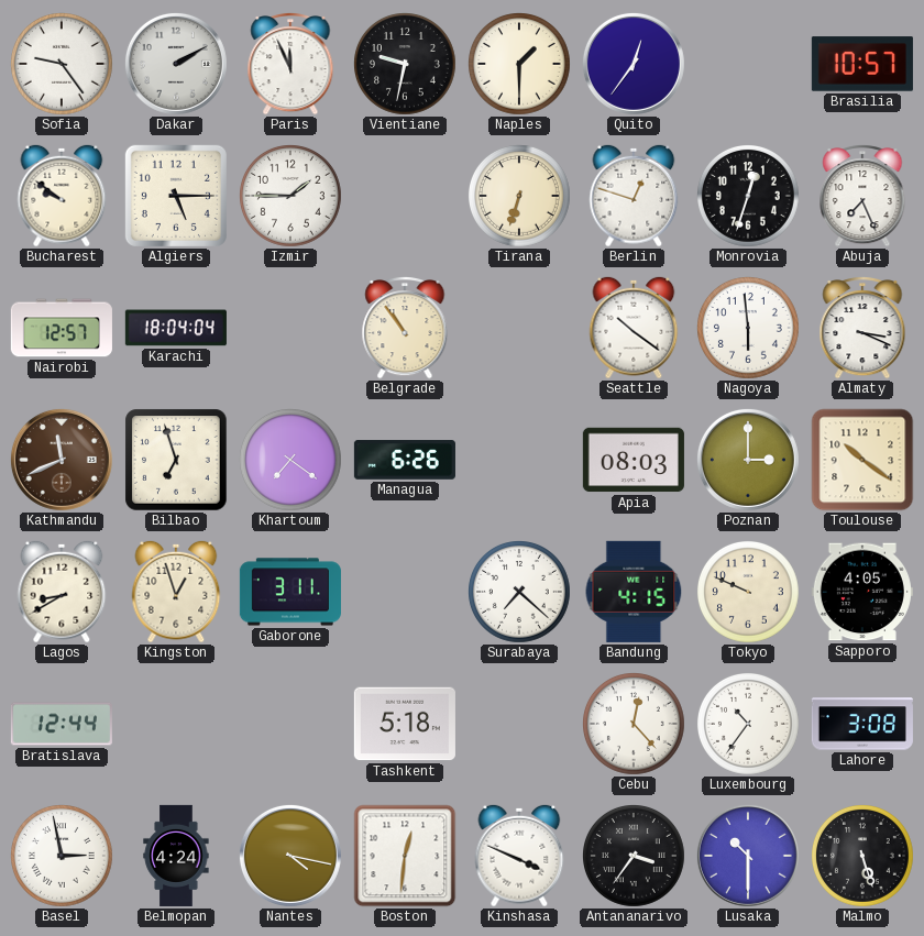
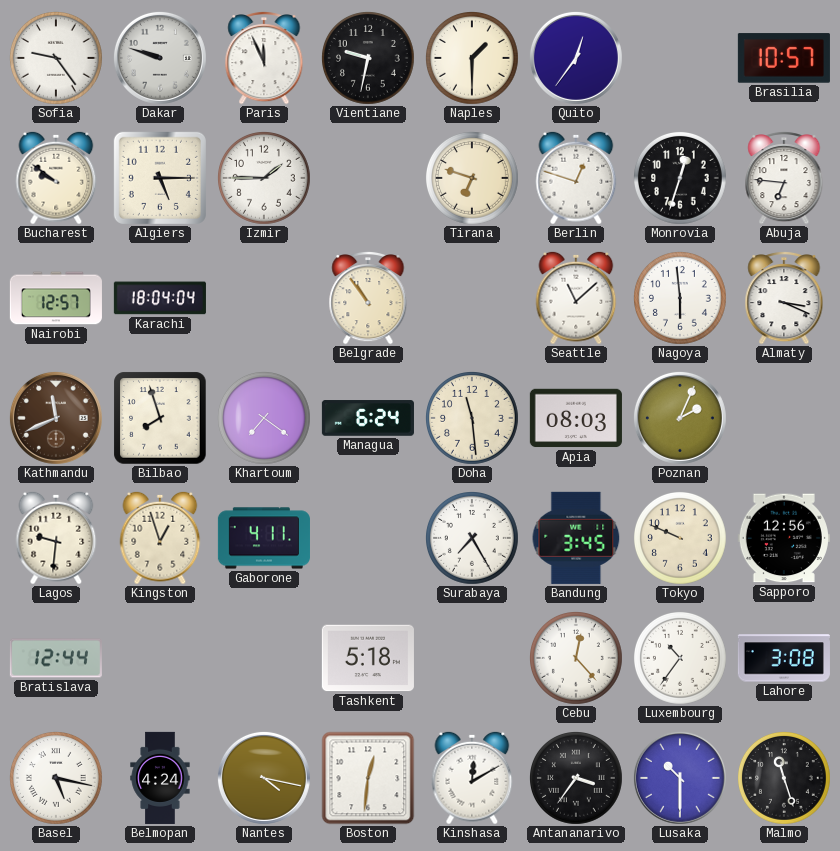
Dakar: 2:10 -> 9:48 (160, 58)
Tirana: 6:33 -> 6:48 (473, 179)
Abuja: 7:26 -> 6:46 (784, 178)
Seattle: 10:21 -> 11:08 (576, 298)
Bilbao: 6:57 -> 7:57 (160, 418)
Managua: 6:26 -> 6:24 (368, 418)
Doha: none -> 11:29 (473, 419)
Poznan: 3:00 -> 2:04 (680, 418)
Toulouse: 10:21 -> none (862, 460)
Lagos: 8:40 -> 9:31 (56, 538)
Gaborone: 3:11 -> 4:11 (264, 538)
Surabaya: 7:22 -> 7:25 (473, 539)
Bandung: 4:15 -> 3:45 (576, 538)
Sapporo: 4:05 -> 12:56 (784, 538)
Basel: 2:58 -> 5:17 (57, 779)
Kinshasa: 3:49 -> 12:10 (472, 778)
Malmo: 5:27 -> 11:27 (785, 779)
